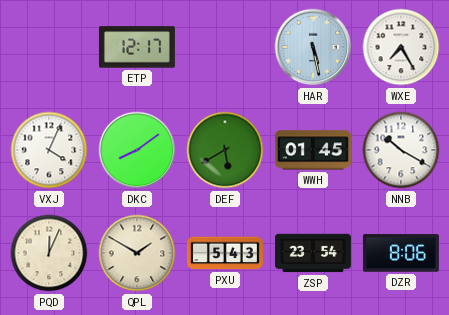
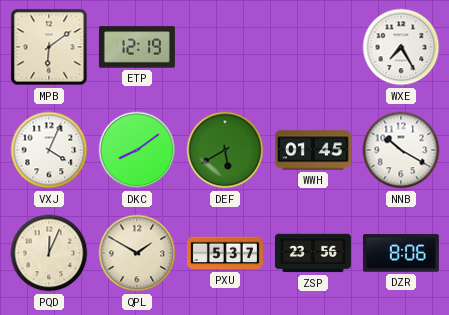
MPB: none -> 6:09 (49, 47)
ETP: 12:17 -> 12:19 (137, 47)
HAR: 5:28 -> none (313, 47)
PXU: 5:43 -> 5:37 (225, 253)
ZSP: 23:54 -> 23:56 (313, 253)
